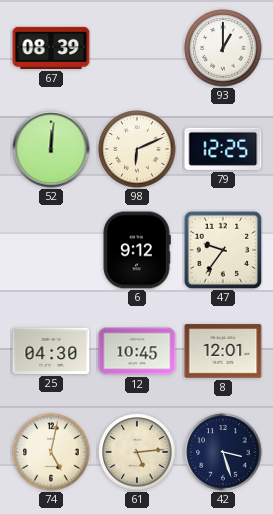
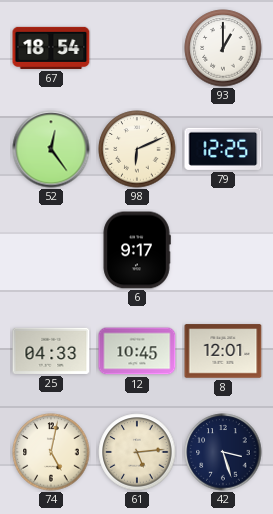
67: 08:39 -> 18:54 (51, 48)
52: 12:01 -> 12:24 (51, 149)
6: 9:12 -> 9:17 (137, 250)
47: 9:36 -> none (223, 250)
25: 04:30 -> 04:33 (51, 351)
